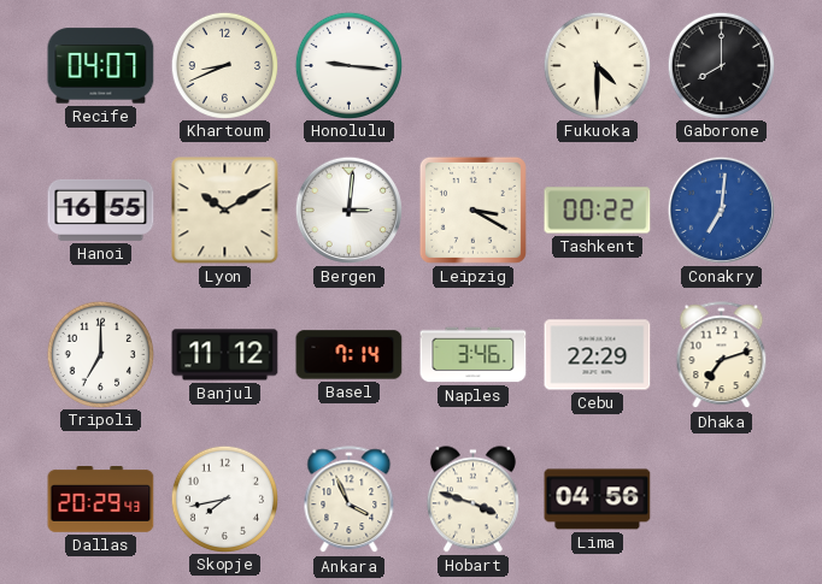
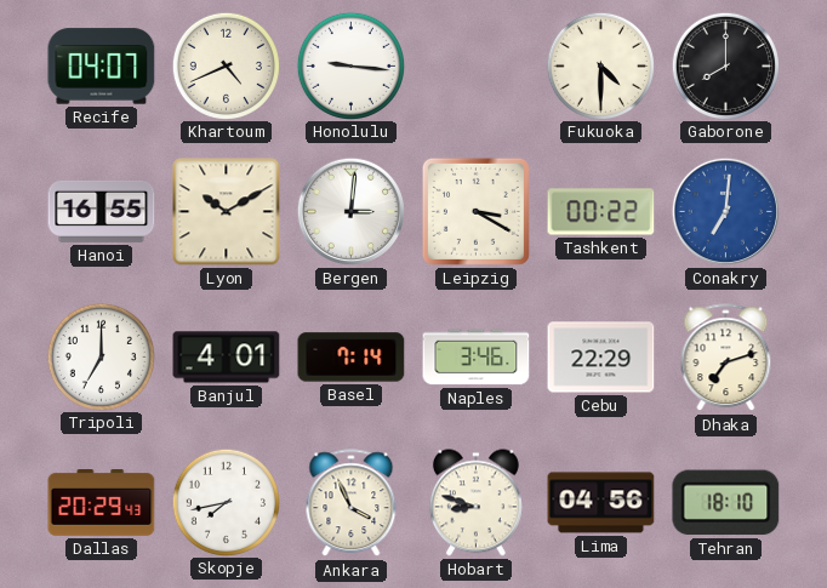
Khartoum: 8:41 -> 4:41 (226, 65)
Banjul: 11:12 -> 4:01 (227, 358)
Hobart: 3:48 -> 8:48 (475, 503)
Tehran: none -> 18:10 (726, 503)
